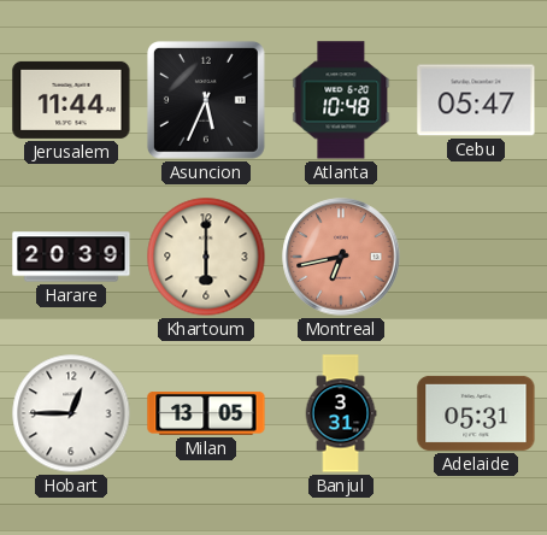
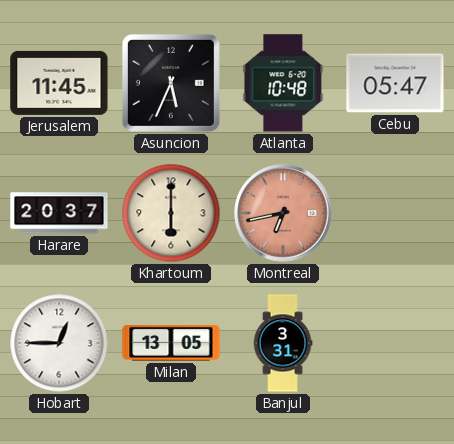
Jerusalem: 11:44 -> 11:45 (59, 83)
Harare: 20:39 -> 20:37 (59, 213)
Adelaide: 05:31 -> none (476, 413)
